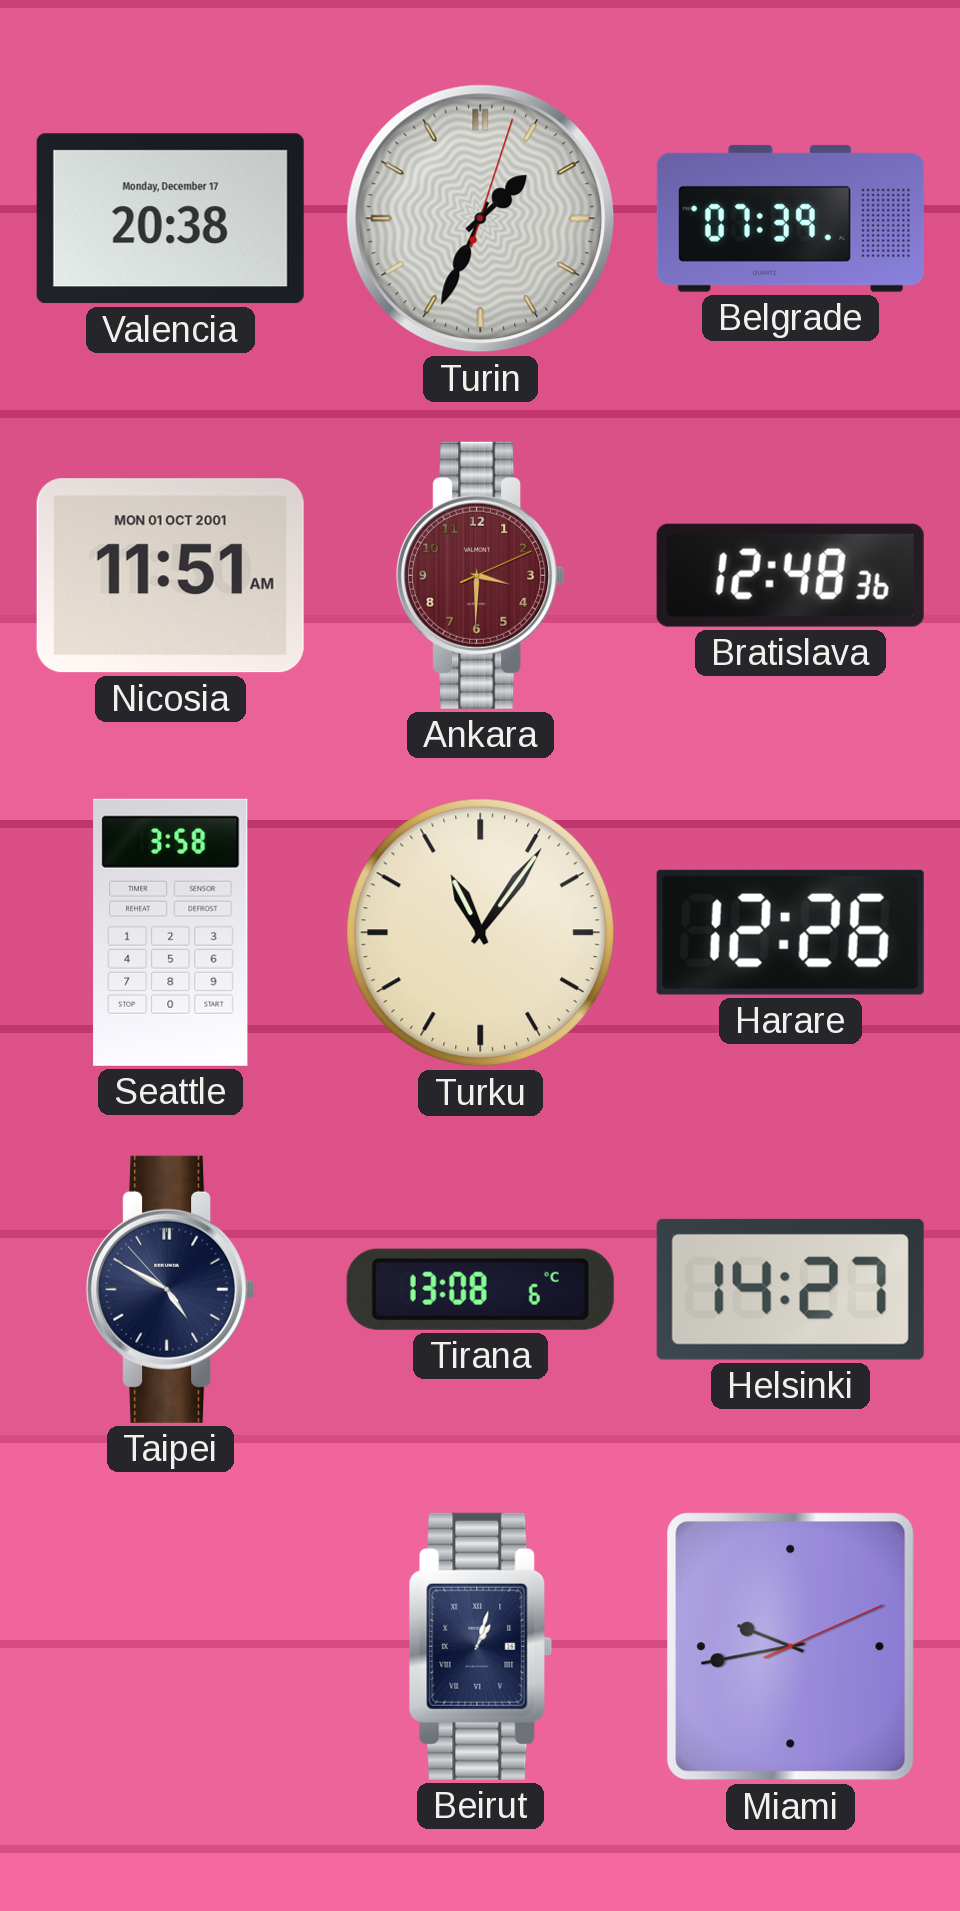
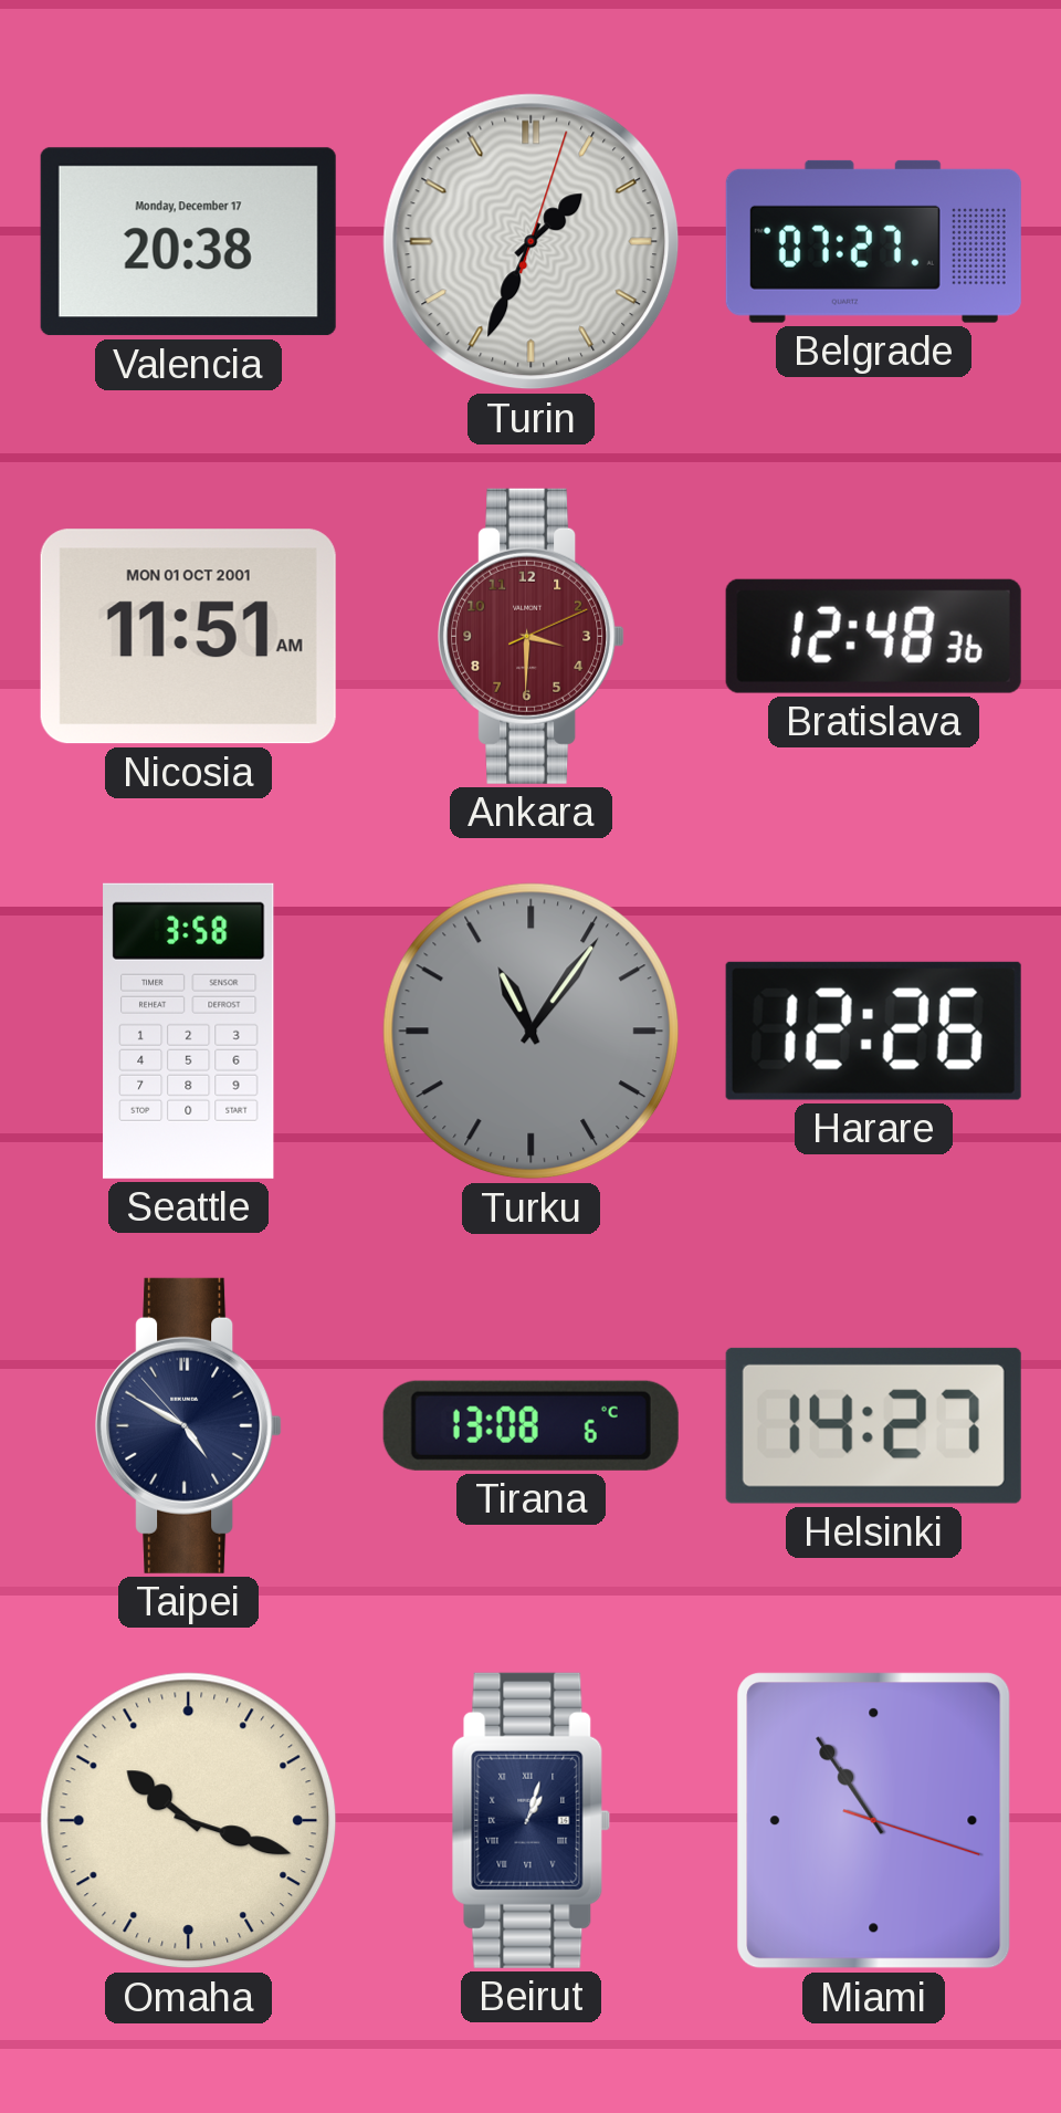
Belgrade: 07:39 -> 07:27 (873, 241)
Turku dial: cream -> grey (532, 1032)
Omaha: none -> 10:18 (189, 1821)
Miami: 9:43 -> 10:54 (874, 1821)
